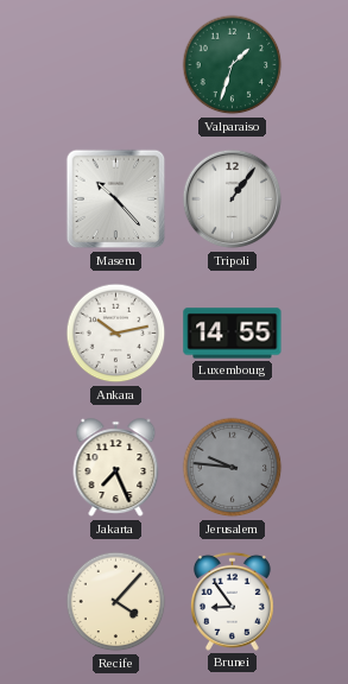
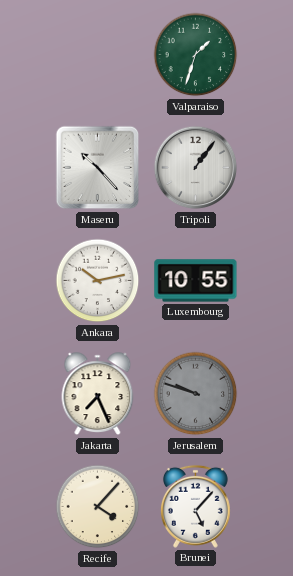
Luxembourg: 14:55 -> 10:55 (196, 281)
Jerusalem: 9:46 -> 9:48 (196, 394)
Brunei: 8:54 -> 5:07 (195, 506)
